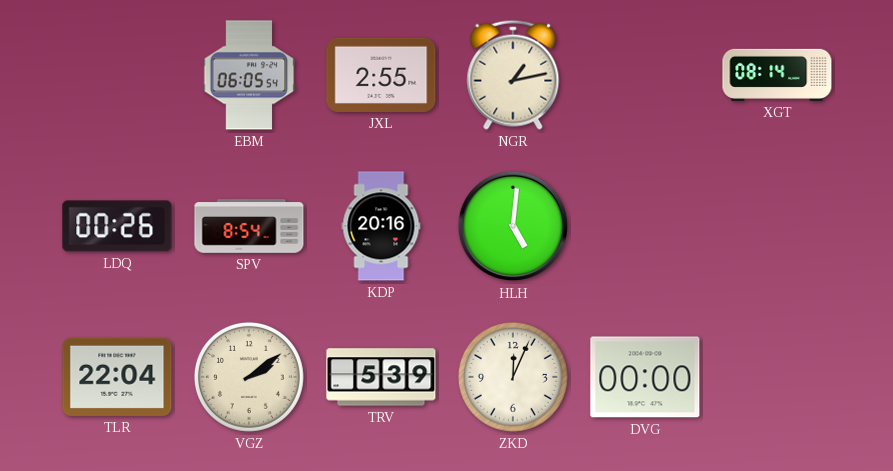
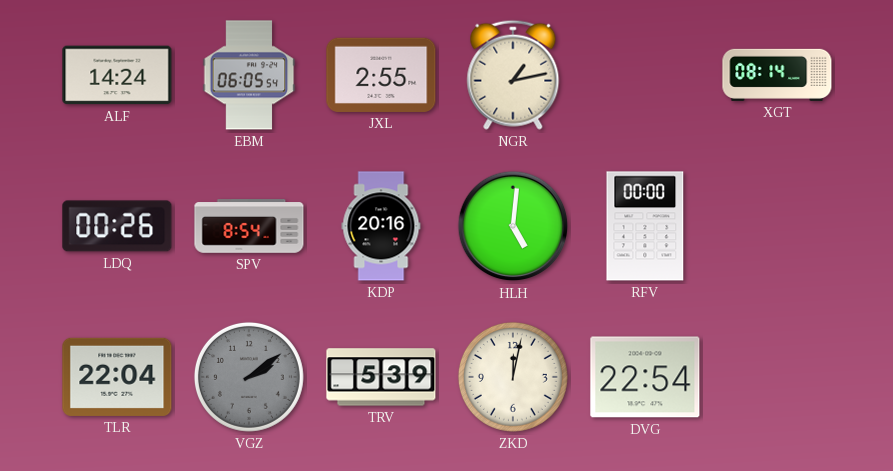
ALF: none -> 14:24 (117, 75)
RFV: none -> 00:00 (645, 226)
VGZ dial: cream -> grey (249, 377)
ZKD: 12:04 -> 12:02 (513, 377)
DVG: 00:00 -> 22:54 (645, 377)
